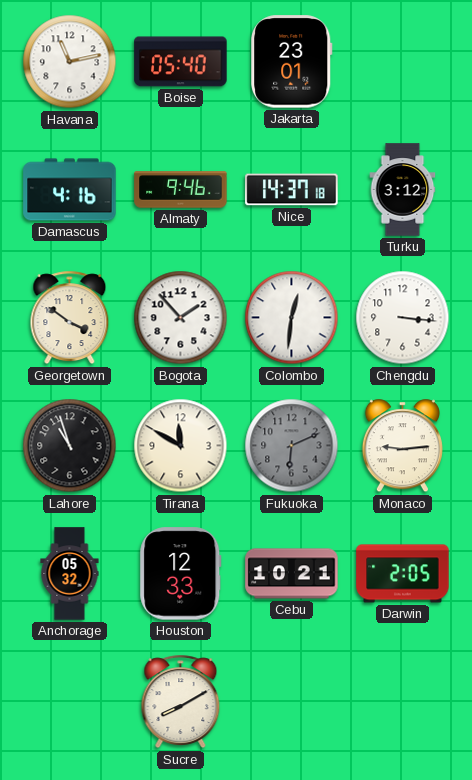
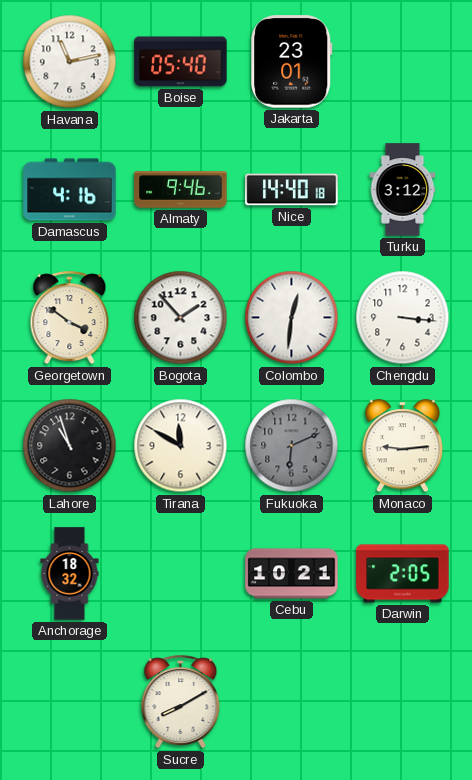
Nice: 14:37 -> 14:40 (292, 190)
Anchorage: 05:32 -> 18:32 (70, 574)
Houston: 12:33 -> none (181, 574)
